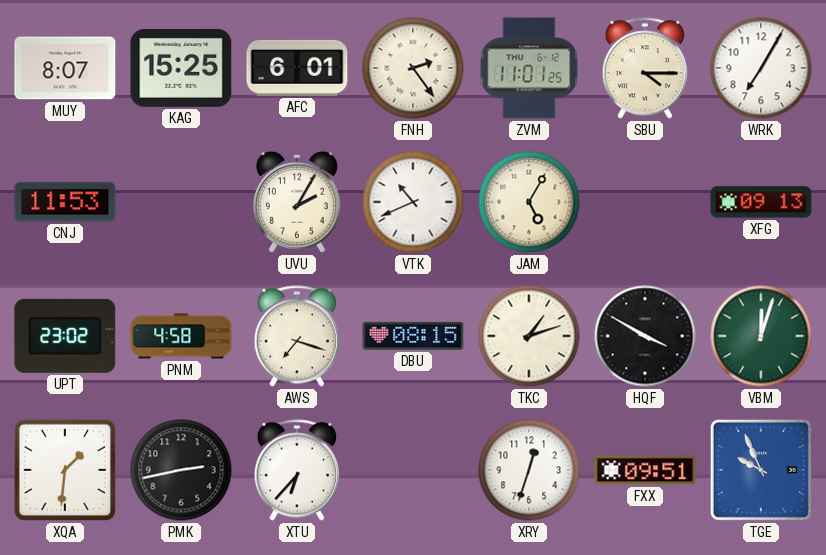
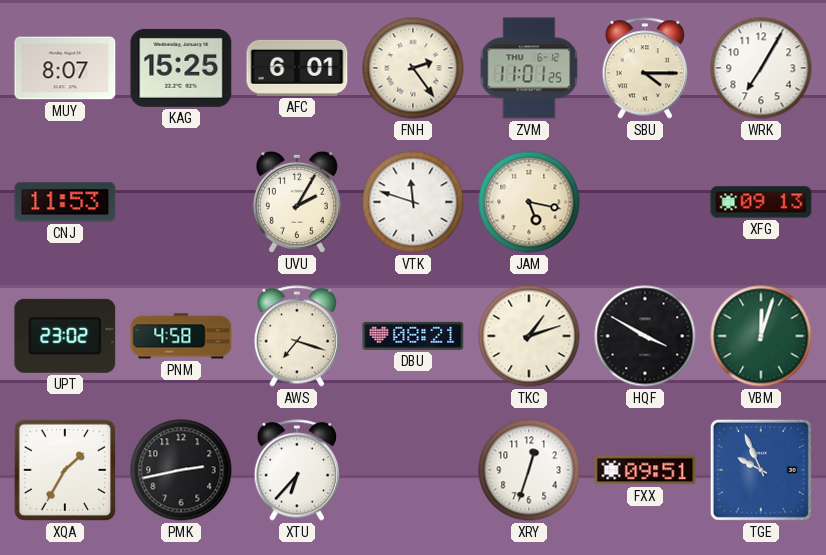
VTK: 10:41 -> 11:48 (413, 202)
JAM: 5:05 -> 5:17 (529, 202)
DBU: 08:15 -> 08:21 (413, 336)
XQA: 1:31 -> 1:35 (65, 470)
